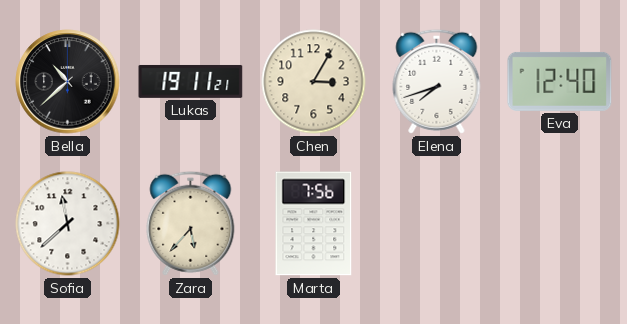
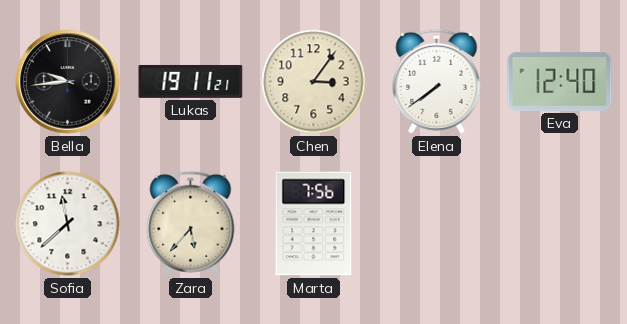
Bella: 10:38 -> 9:44 (68, 82)
Chen: 3:05 -> 3:06 (314, 82)
Elena: 7:42 -> 7:39 (437, 81)
